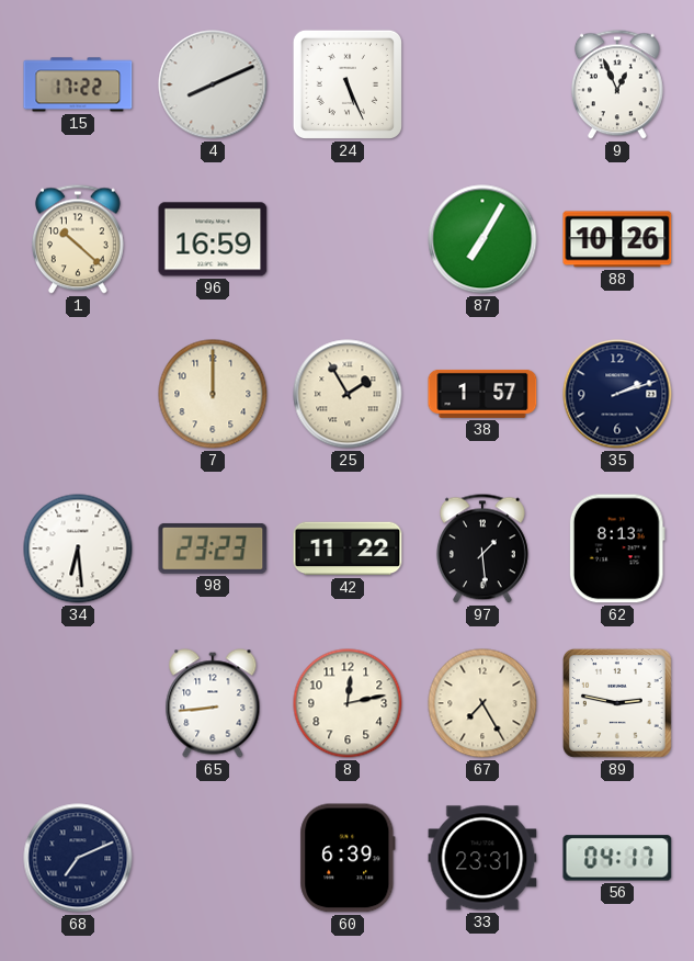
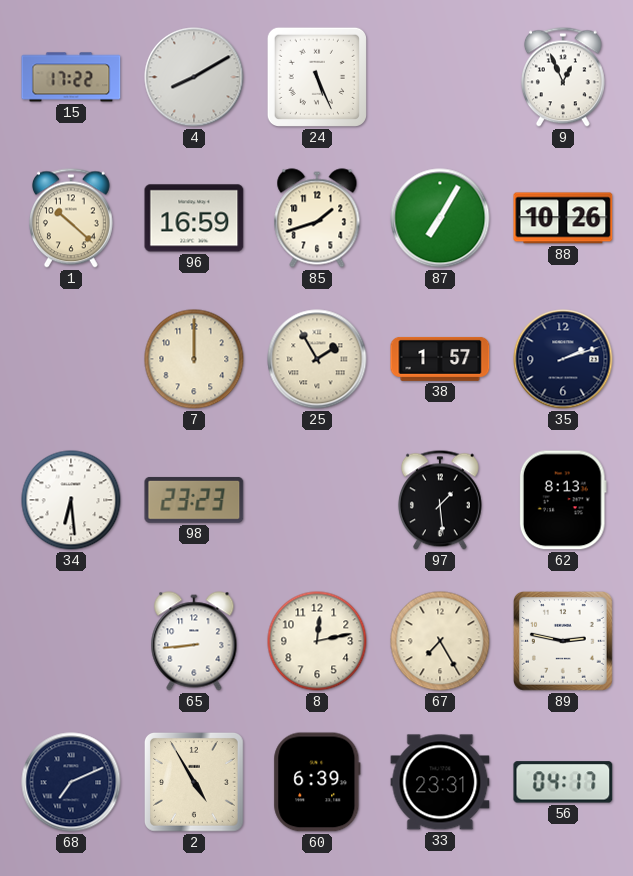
4: 8:11 -> 8:10 (194, 77)
85: none -> 1:42 (317, 218)
42: 11:22 -> none (348, 549)
2: none -> 4:55 (194, 782)
